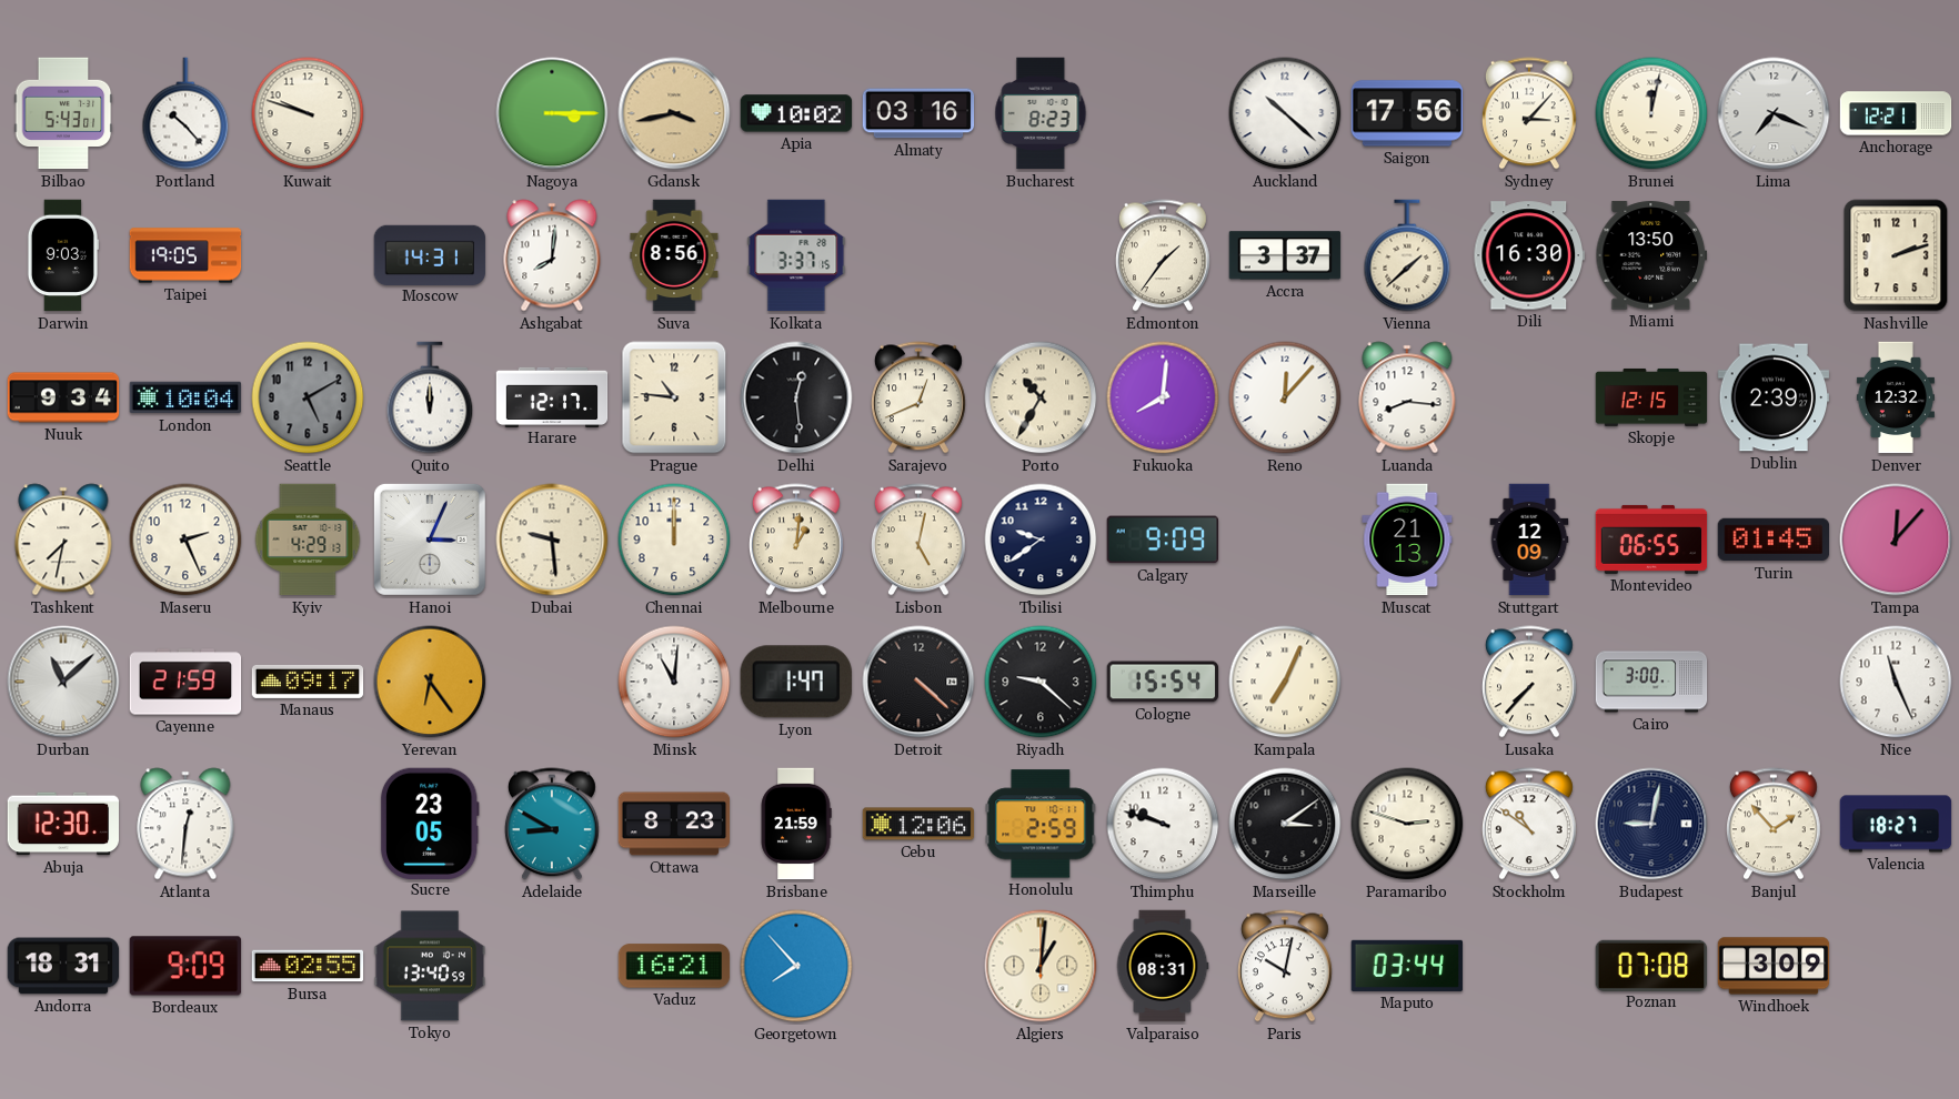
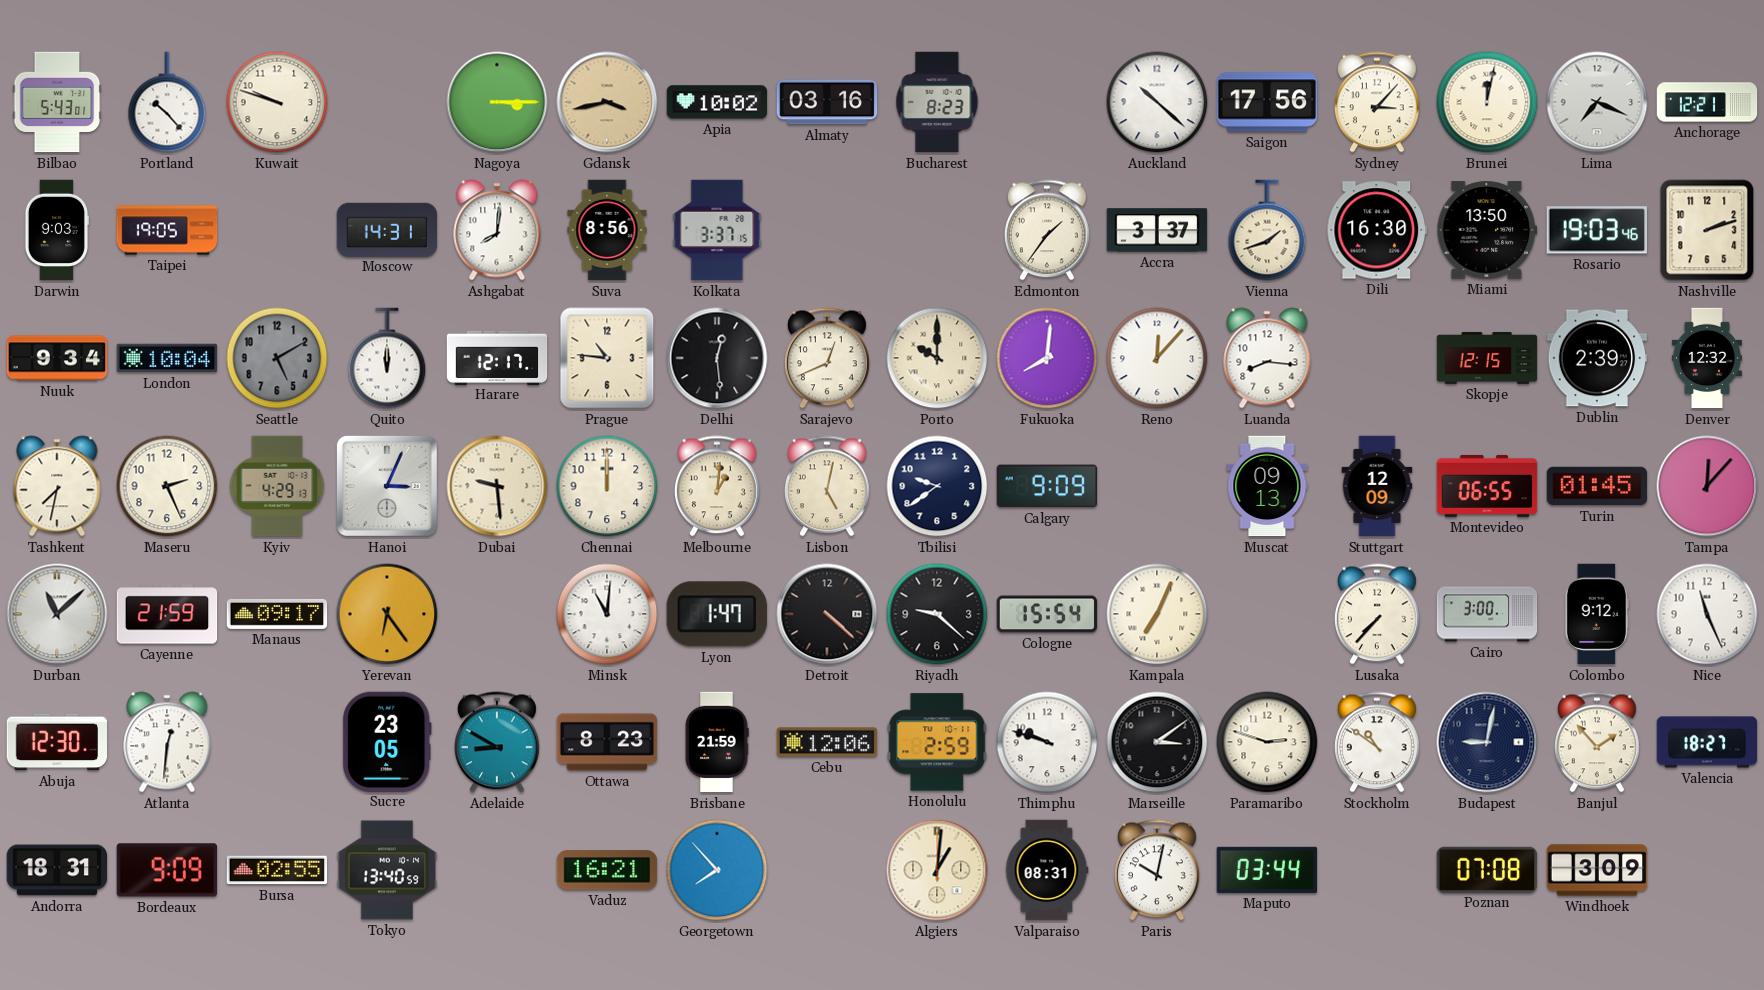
Vienna: 1:38 -> 1:42 (1267, 230)
Rosario: none -> 19:03 (1596, 230)
Porto: 10:35 -> 10:00 (937, 358)
Muscat: 21:13 -> 09:13 (1267, 486)
Colombo: none -> 9:12 (1597, 614)
